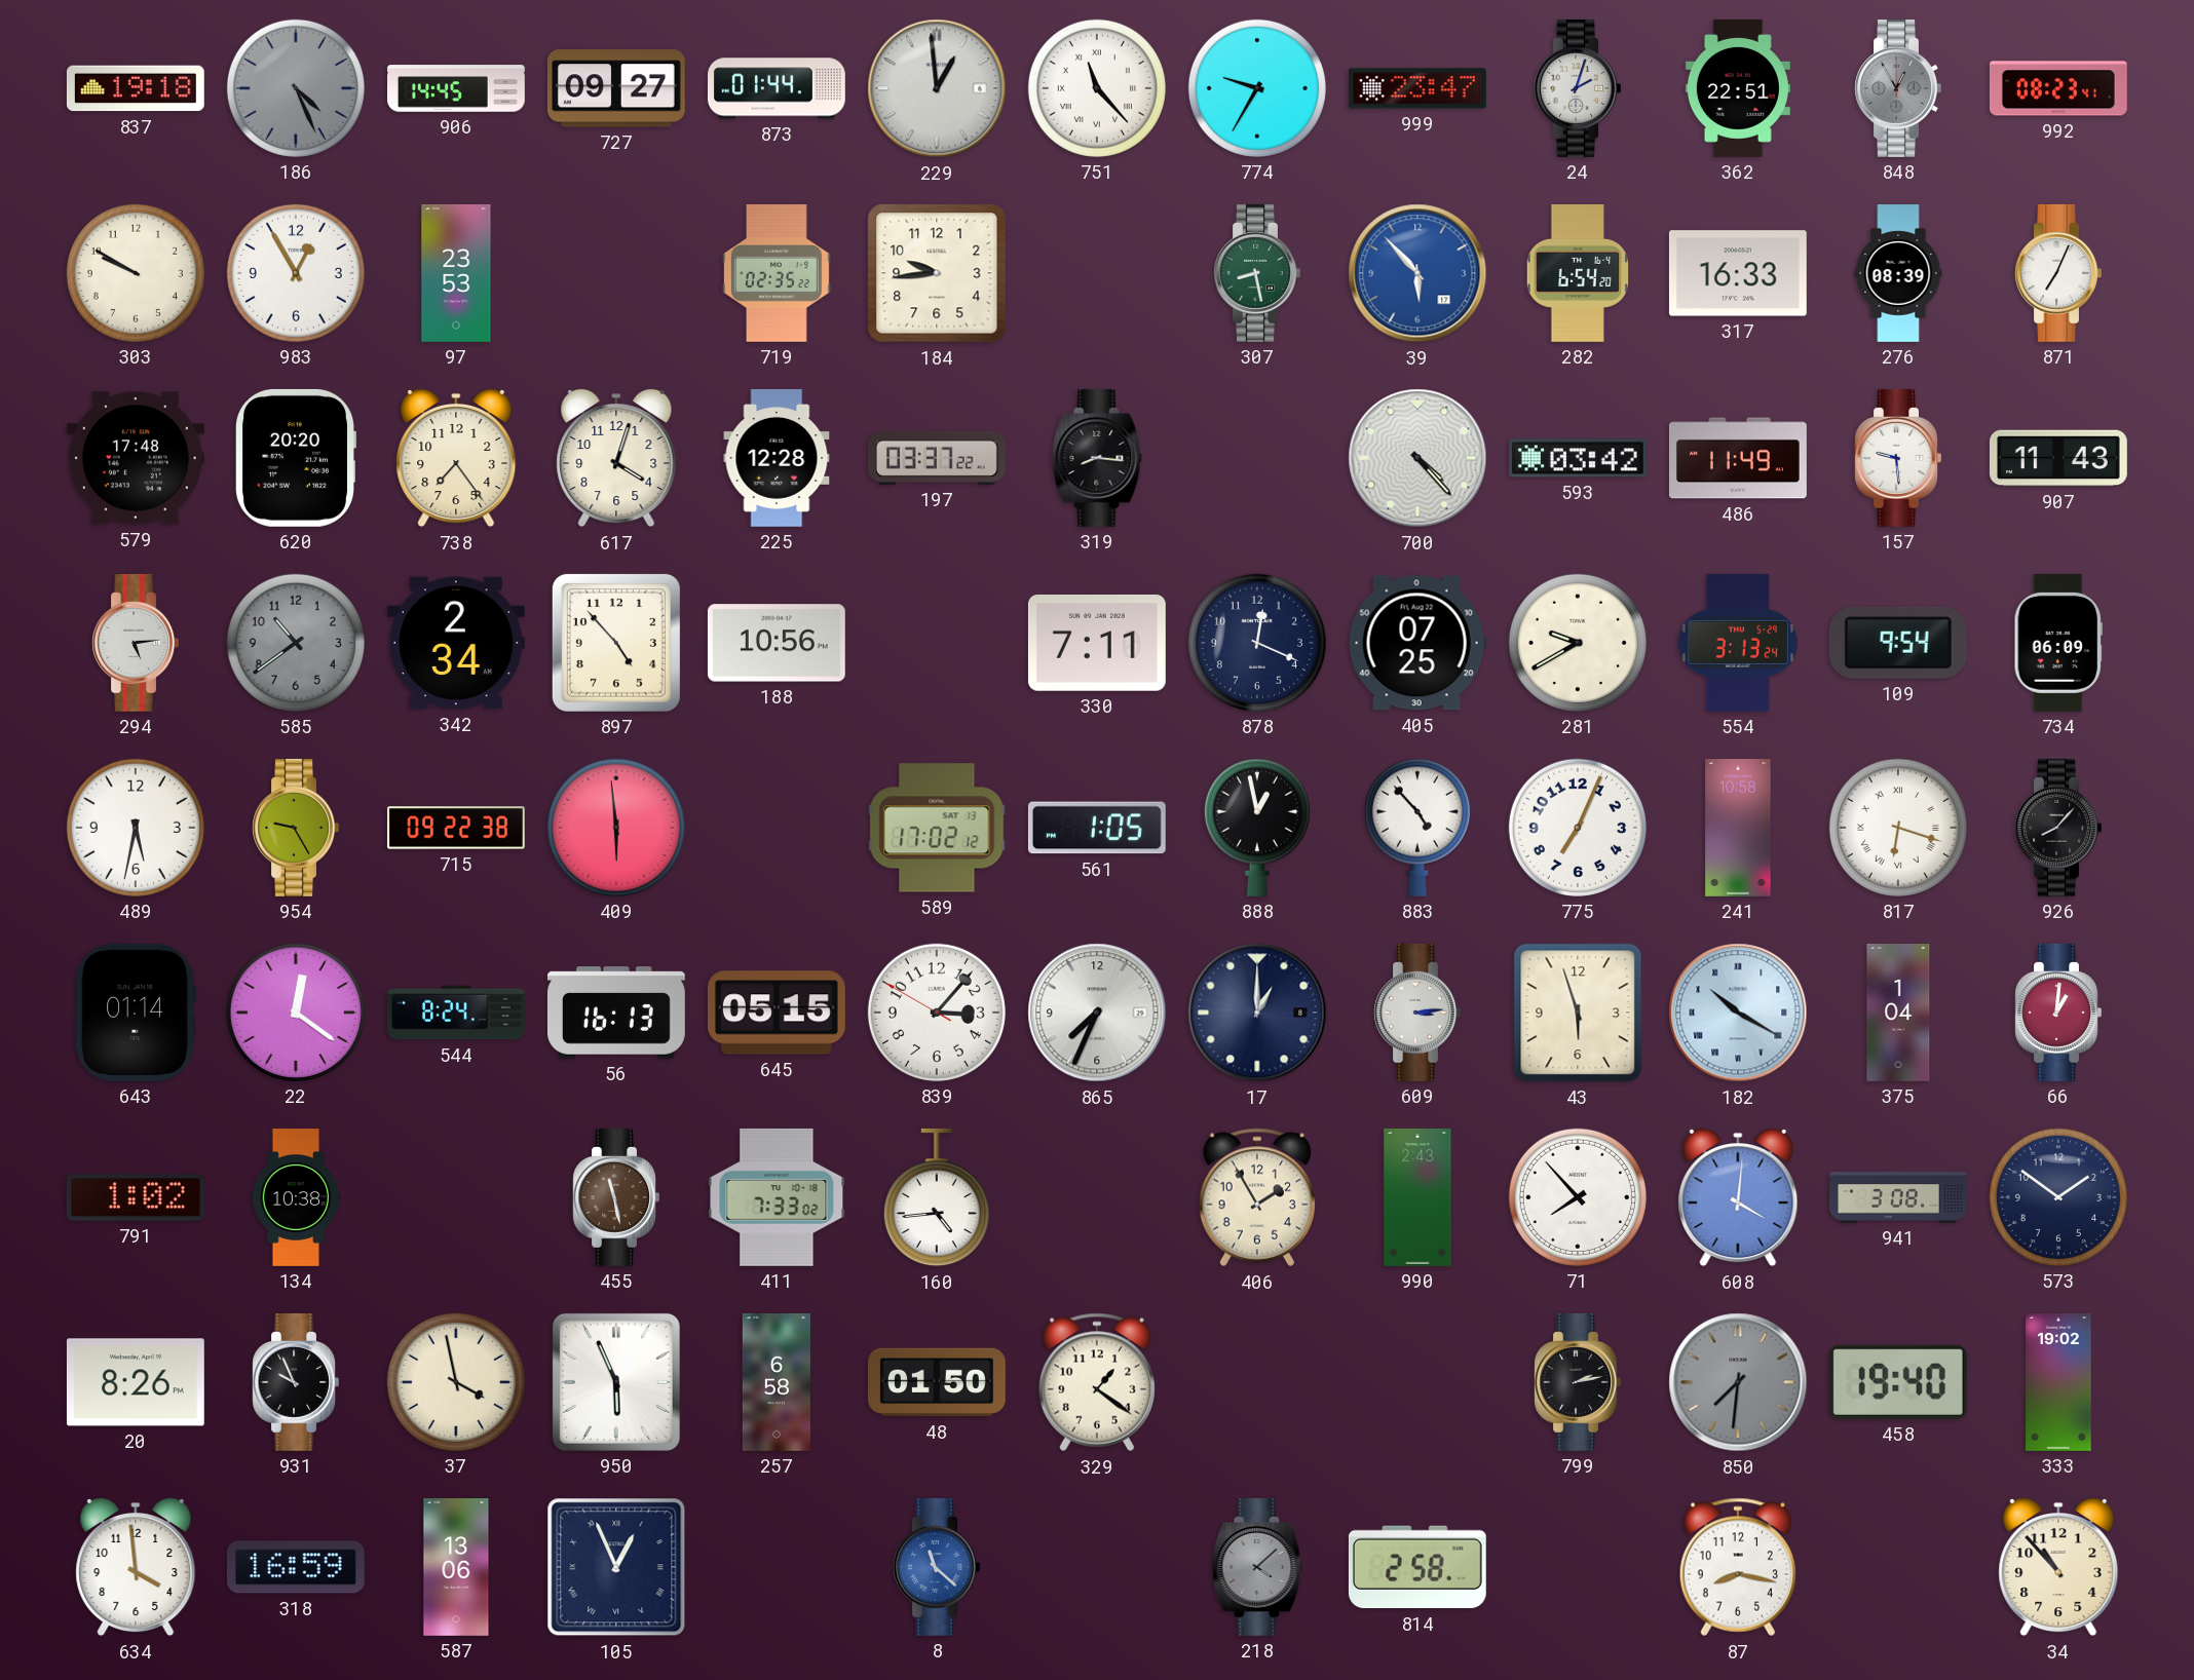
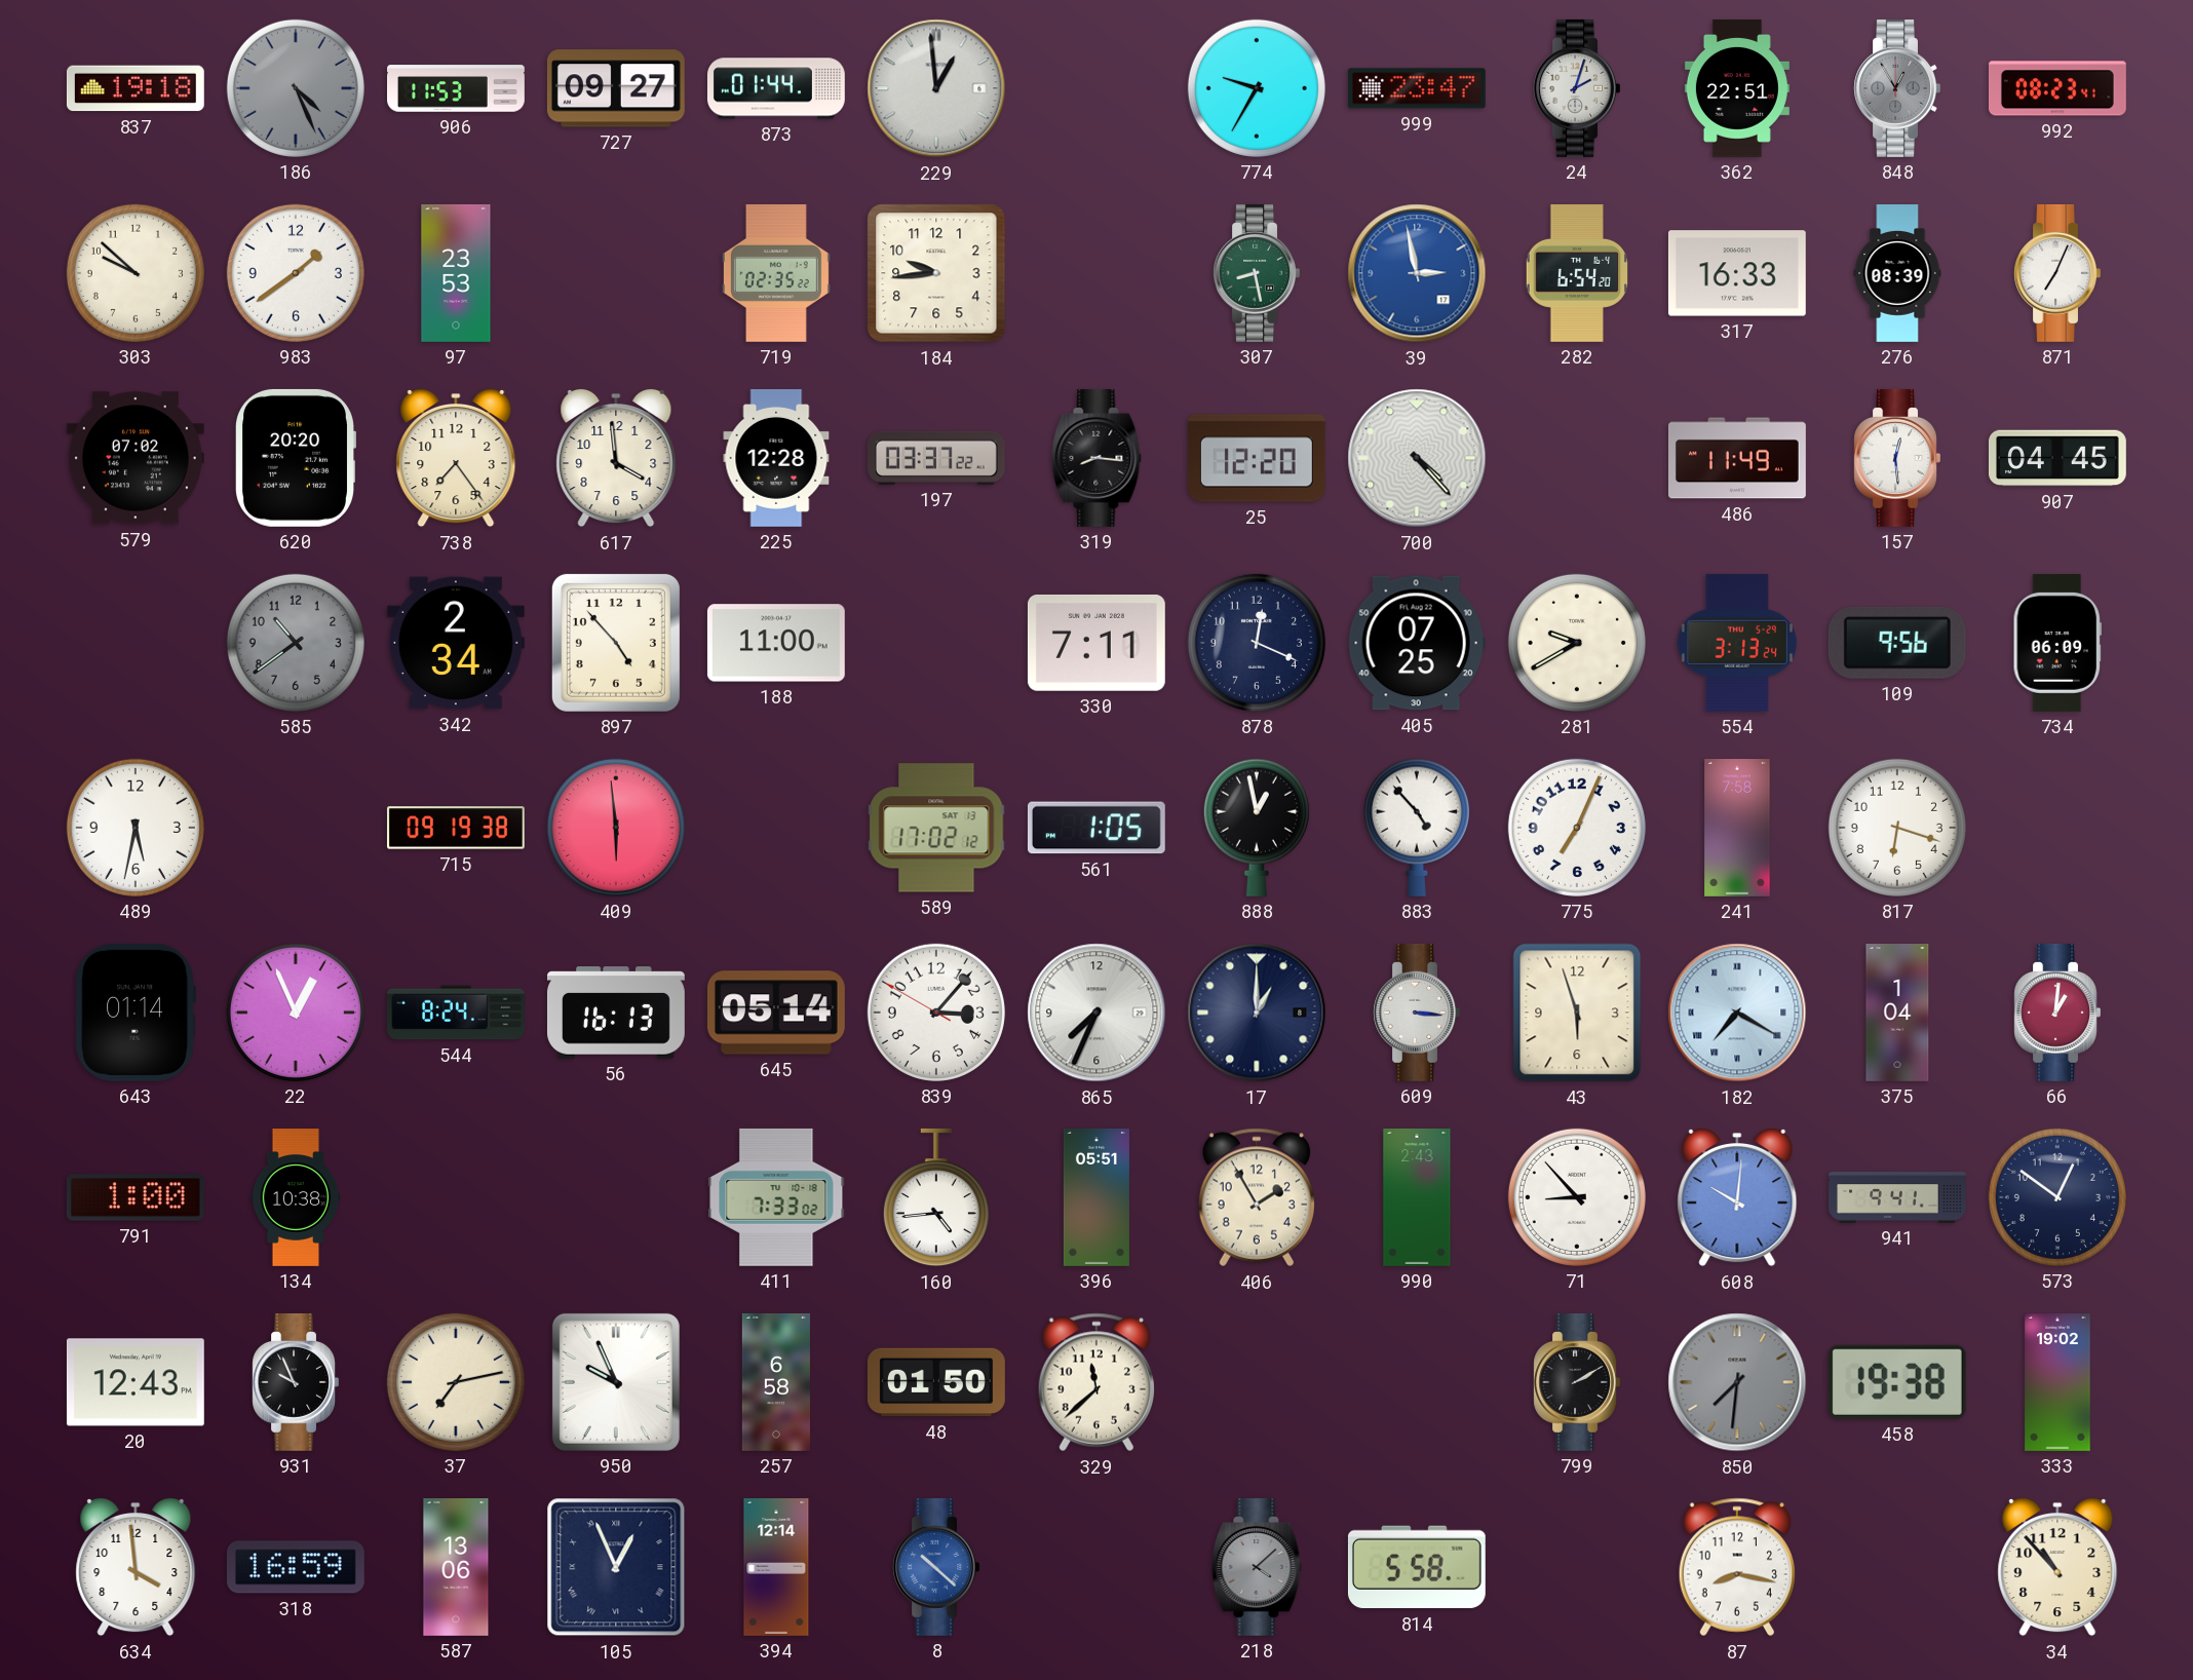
906: 14:45 -> 11:53 (457, 88)
751: 11:23 -> none (1097, 88)
303: 9:50 -> 9:52 (136, 273)
983: 12:55 -> 1:39 (296, 273)
39: 5:53 -> 2:58 (1417, 273)
579: 17:48 -> 07:02 (136, 458)
617: 4:03 -> 3:59 (616, 458)
25: none -> 12:20 (1257, 458)
593: 03:42 -> none (1578, 458)
157: 9:29 -> 12:29 (1897, 458)
907: 11:43 -> 04:45 (2057, 458)
294: 5:14 -> none (136, 643)
188: 10:56 -> 11:00 (776, 643)
109: 9:54 -> 9:56 (1897, 643)
954: 9:25 -> none (296, 828)
715: 09:22 -> 09:19 (456, 828)
241: 10:58 -> 7:58 (1737, 829)
817 numerals: Roman -> Arabic (1897, 828)
926: 8:07 -> none (2058, 828)
22: 12:21 -> 12:56 (296, 1013)
645: 05:15 -> 05:14 (776, 1013)
609: 3:14 -> 3:16 (1417, 1013)
182: 10:20 -> 7:20 (1737, 1013)
791: 1:02 -> 1:00 (136, 1197)
455: 11:28 -> none (616, 1197)
396: none -> 05:51 (1096, 1198)
71: 7:53 -> 8:53 (1577, 1197)
608: 4:01 -> 10:01 (1737, 1197)
941: 3:08 -> 9:41 (1898, 1197)
573: 1:51 -> 12:51 (2057, 1197)
20: 8:26 -> 12:43 (136, 1382)
37: 3:58 -> 7:13 (456, 1382)
950: 5:56 -> 9:56 (616, 1382)
329: 1:21 -> 11:38 (1096, 1382)
799: 2:13 -> 2:10 (1577, 1382)
458: 19:40 -> 19:38 (1897, 1382)
394: none -> 12:14 (776, 1568)
8: 11:22 -> 10:22 (936, 1567)
814: 2:58 -> 5:58 (1417, 1567)
